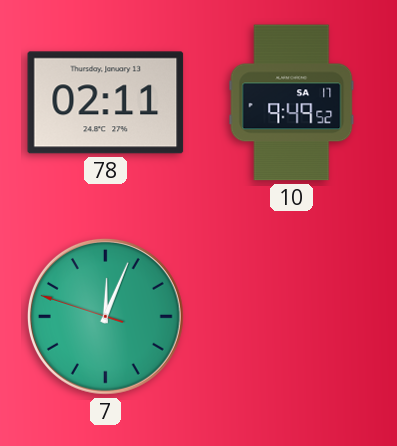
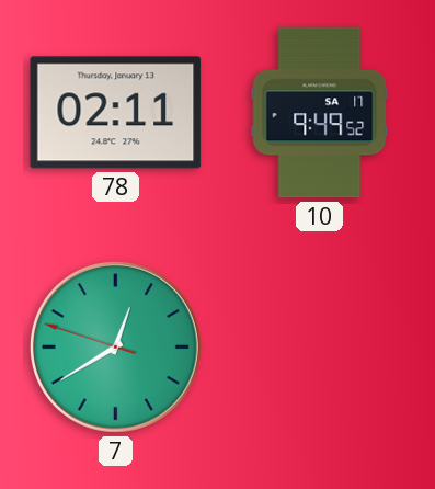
7: 12:03 -> 12:39 (115, 346)
